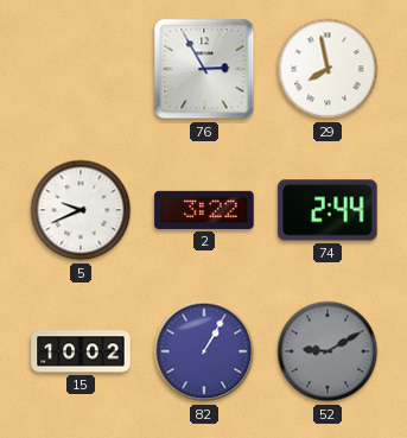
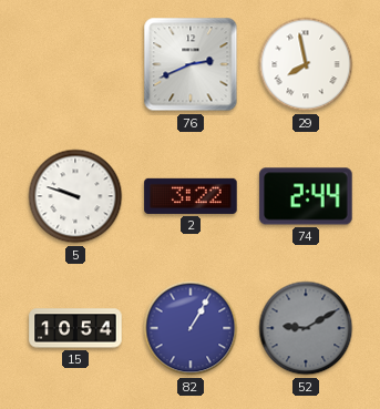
76: 2:55 -> 2:41 (191, 64)
5: 9:41 -> 9:48 (75, 196)
15: 10:02 -> 10:54 (75, 328)
